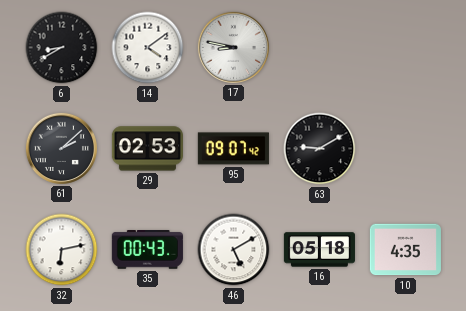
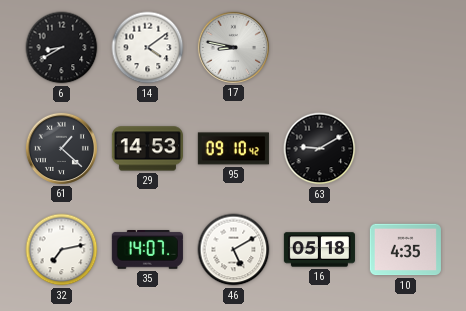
61: 2:08 -> 1:22 (61, 148)
29: 02:53 -> 14:53 (147, 149)
95: 09:07 -> 09:10 (233, 149)
32: 6:13 -> 7:13 (62, 250)
35: 00:43 -> 14:07 (147, 250)
